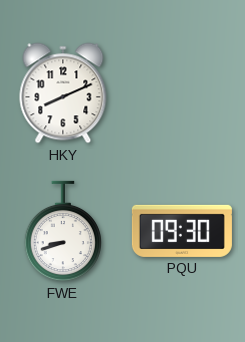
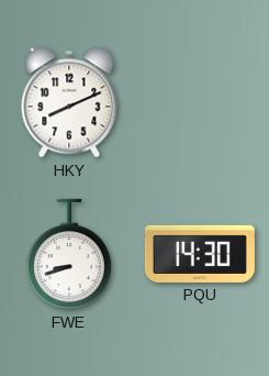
PQU: 09:30 -> 14:30 (200, 254)
